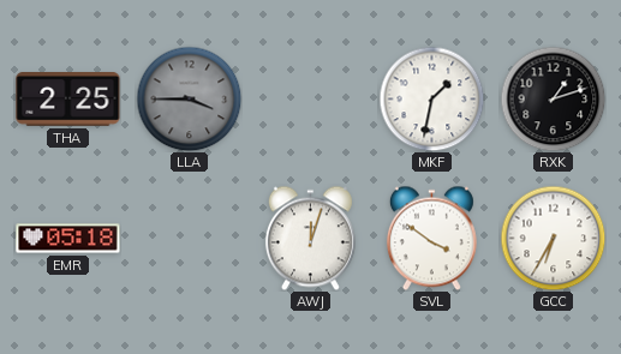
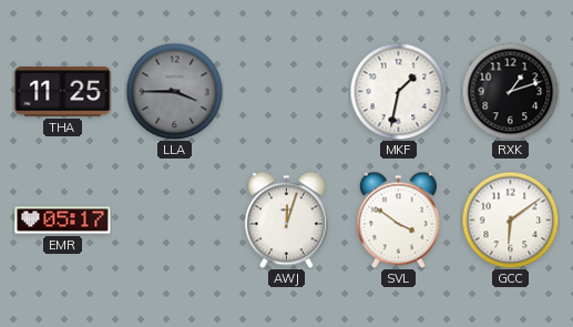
THA: 2:25 -> 11:25 (63, 92)
EMR: 05:18 -> 05:17 (63, 221)
GCC: 6:35 -> 6:09 (510, 219)
